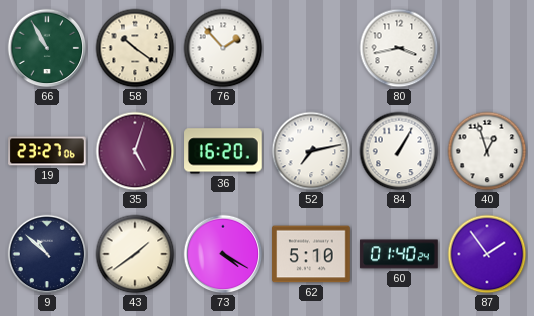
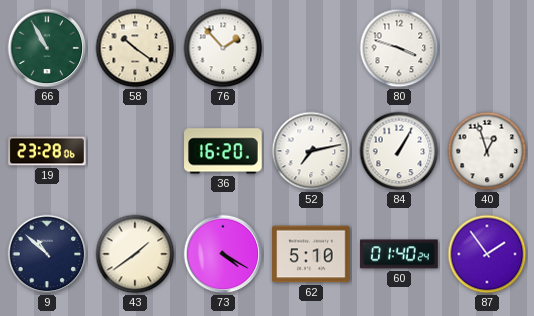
80: 3:43 -> 3:48 (399, 48)
19: 23:27 -> 23:28 (47, 151)
35: 5:03 -> none (135, 151)
